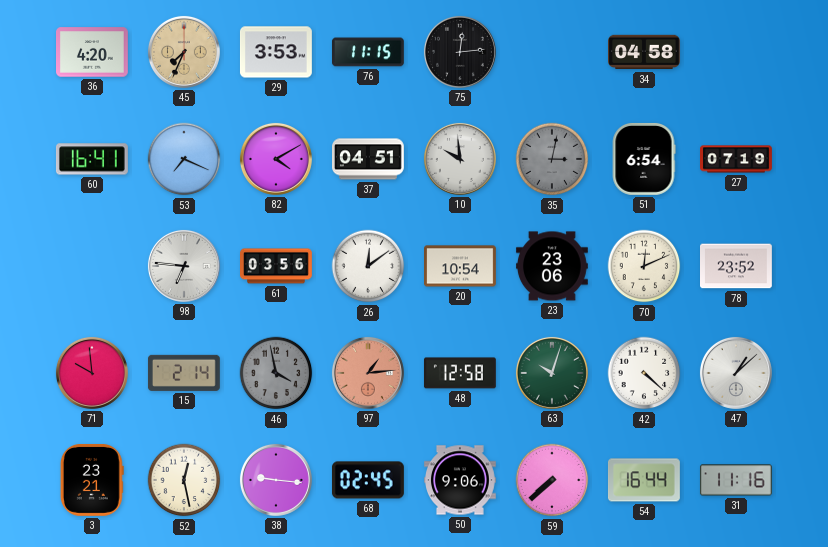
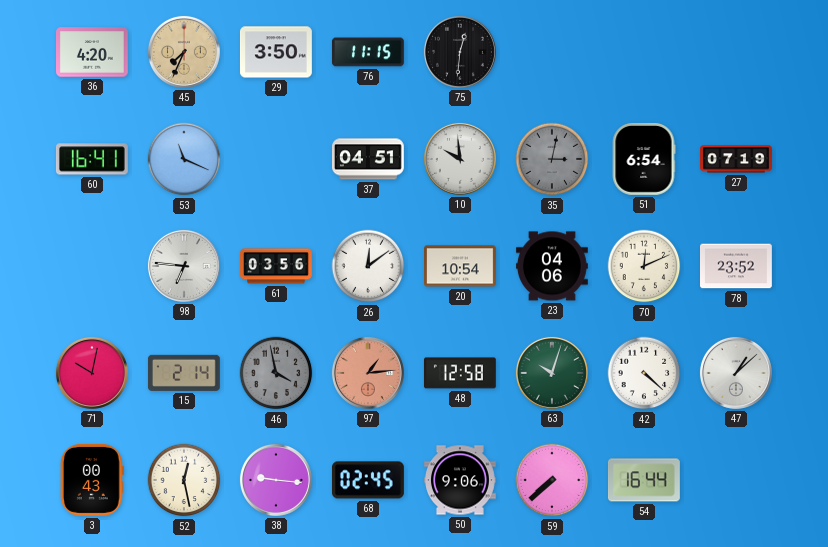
29: 3:53 -> 3:50 (276, 52)
75: 12:14 -> 12:31 (460, 52)
34: 04:58 -> none (645, 52)
53: 7:19 -> 11:19 (184, 159)
82: 4:10 -> none (276, 159)
23: 23:06 -> 04:06 (552, 266)
71: 9:59 -> 10:02 (92, 373)
3: 23:21 -> 00:43 (92, 480)
31: 11:16 -> none (736, 480)
